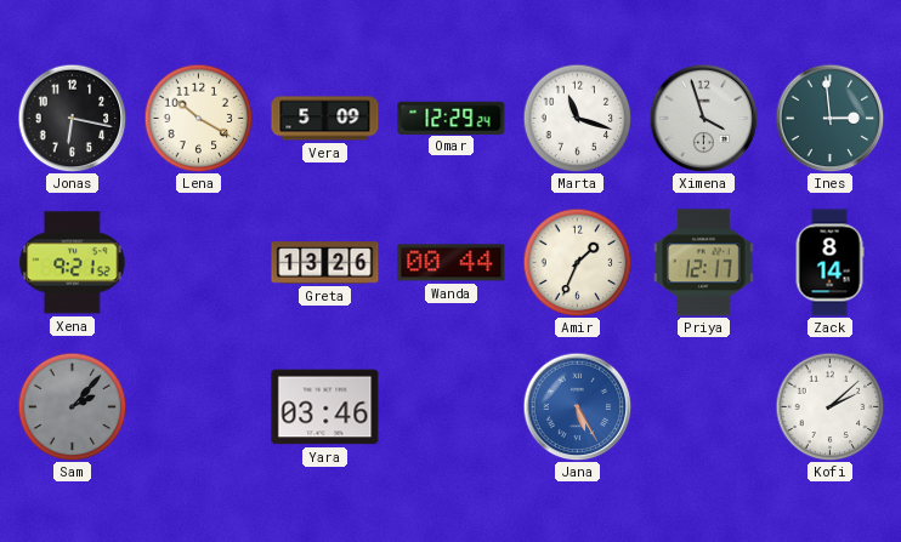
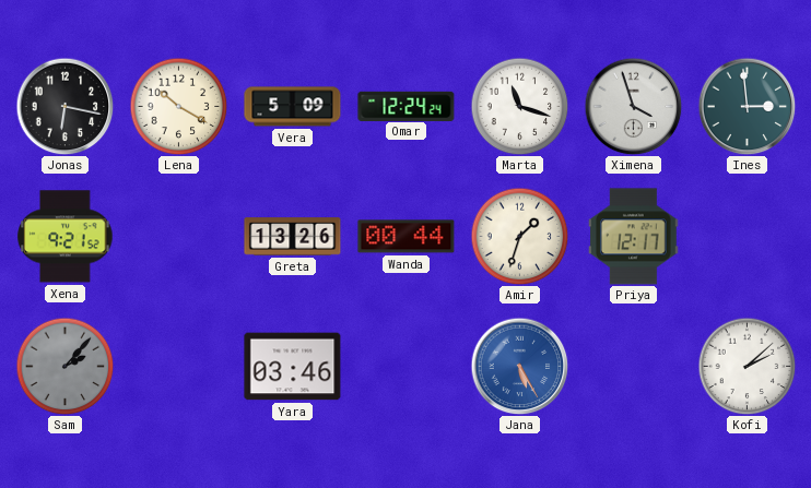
Omar: 12:29 -> 12:24 (407, 106)
Amir: 1:34 -> 1:33 (519, 236)
Zack: 8:14 -> none (829, 263)
